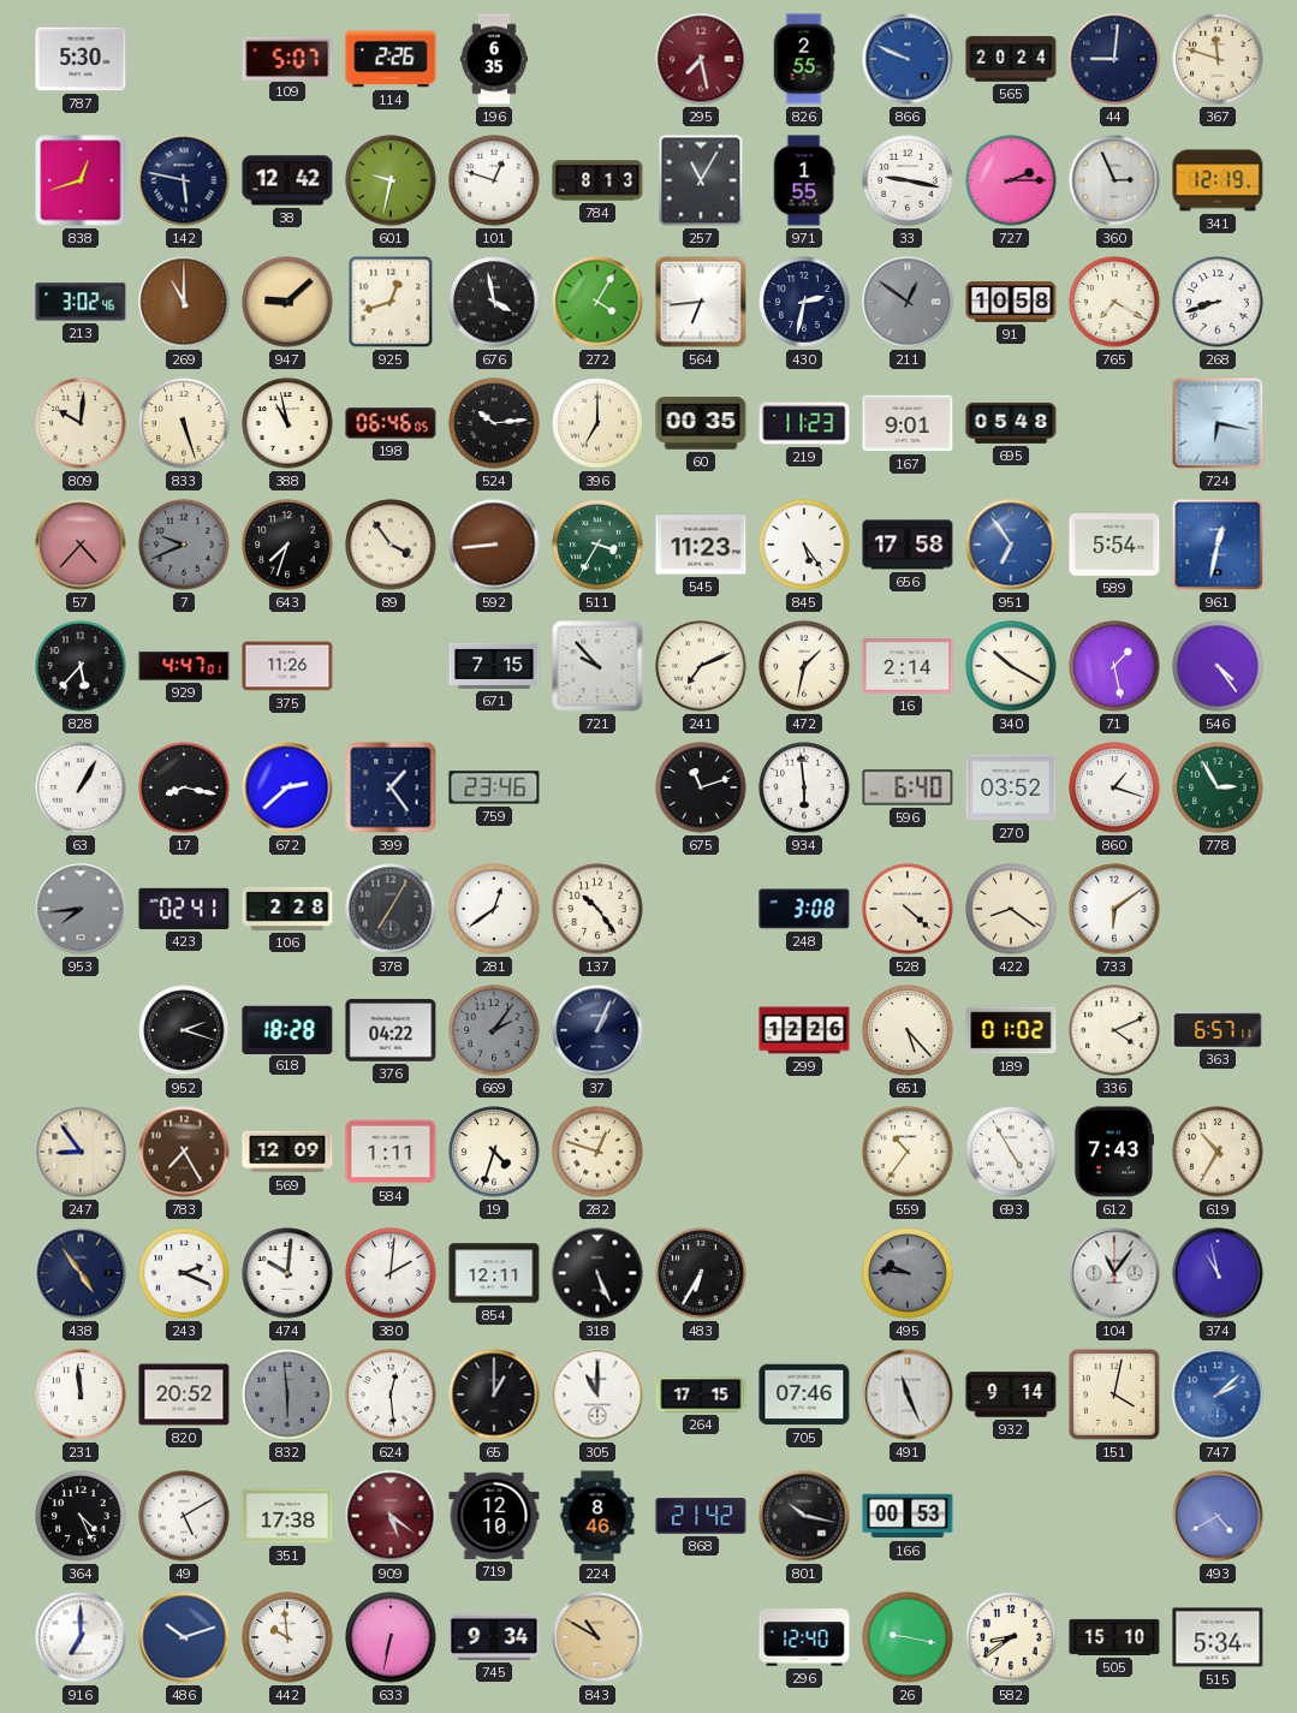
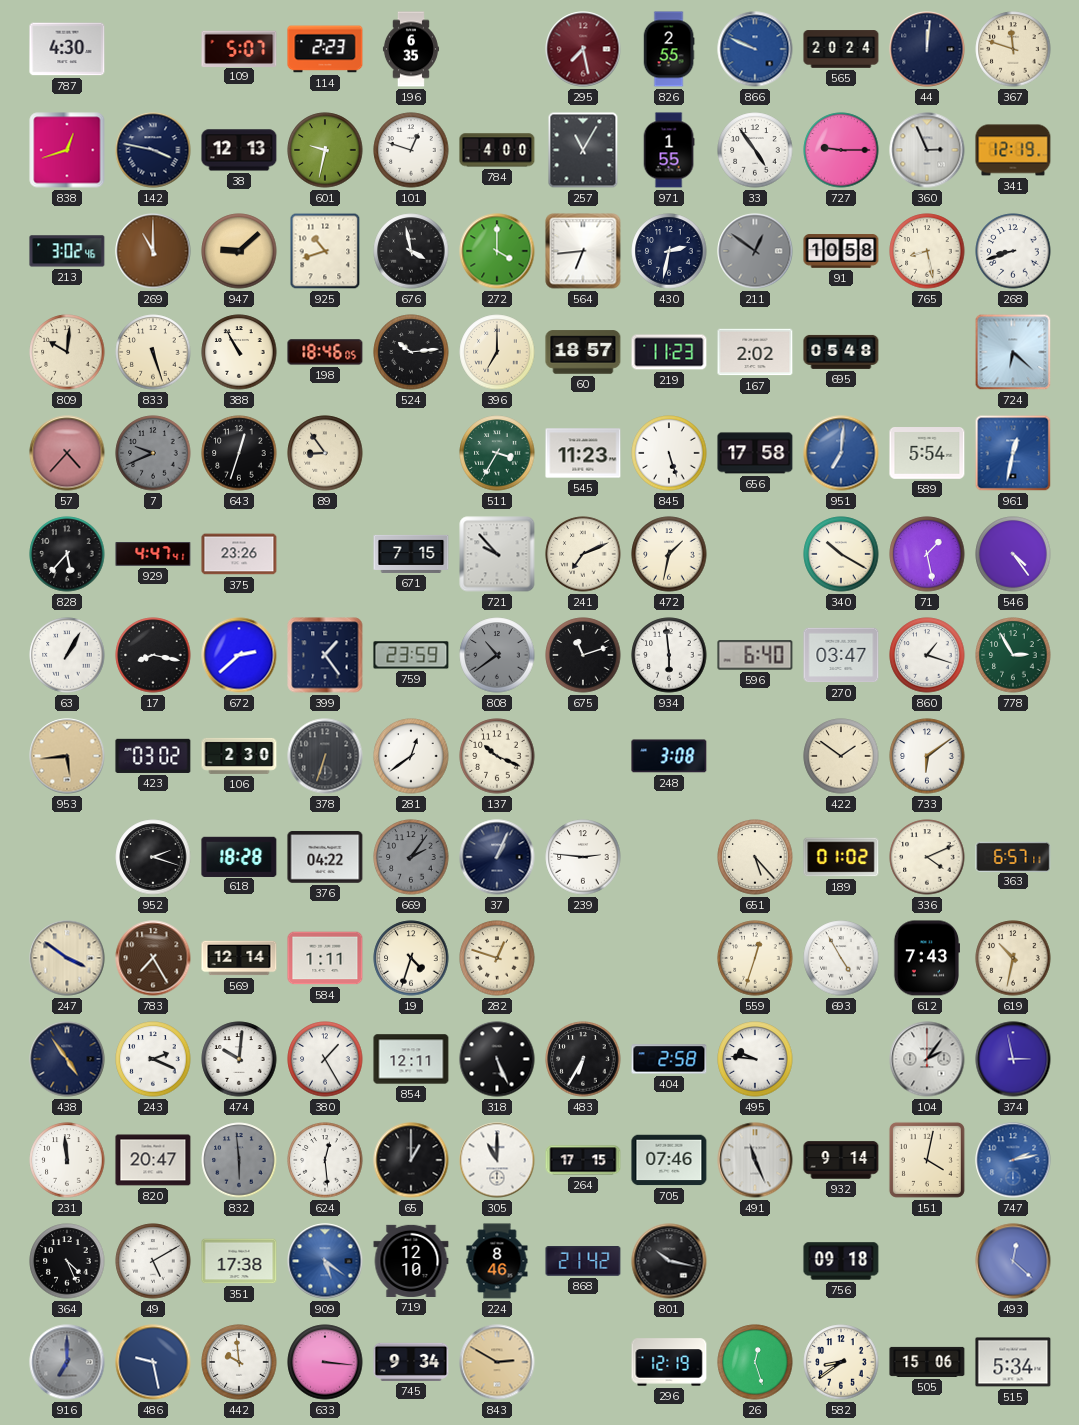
787: 5:30 -> 4:30 (67, 49)
114: 2:26 -> 2:23 (325, 49)
44: 9:01 -> 12:01 (927, 49)
142: 5:47 -> 3:47 (153, 150)
38: 12:42 -> 12:13 (239, 150)
784: 8:13 -> 4:00 (497, 150)
33: 9:17 -> 4:54 (755, 150)
727: 2:15 -> 9:15 (841, 150)
925: 12:42 -> 10:42 (325, 251)
272: 4:05 -> 4:00 (497, 251)
765: 7:20 -> 8:28 (927, 251)
388: 10:58 -> 10:55 (239, 352)
198: 06:46 -> 18:46 (325, 352)
60: 00:35 -> 18:57 (583, 352)
167: 9:01 -> 2:02 (755, 352)
724: 6:17 -> 6:22 (1013, 352)
643: 7:33 -> 12:33 (239, 453)
89: 3:54 -> 8:54 (325, 453)
592: 8:44 -> none (494, 545)
845: 5:24 -> 5:27 (669, 453)
951: 6:54 -> 7:01 (841, 453)
929: 4:47:01 -> 4:47:41 (153, 554)
375: 11:26 -> 23:26 (239, 554)
16: 2:14 -> none (908, 666)
759: 23:46 -> 23:59 (411, 655)
808: none -> 10:39 (497, 655)
270: 03:52 -> 03:47 (841, 655)
953: 7:44 -> 5:44 (67, 756)
953 dial: grey -> champagne (67, 756)
423: 02:41 -> 03:02 (153, 756)
106: 2:28 -> 2:30 (239, 756)
378: 7:05 -> 6:33 (325, 756)
137: 10:24 -> 10:19 (497, 756)
528: 4:22 -> none (908, 909)
422: 8:21 -> 1:51 (841, 756)
239: none -> 2:46 (583, 857)
299: 12:26 -> none (804, 1030)
247: 8:54 -> 3:51 (67, 958)
569: 12:09 -> 12:14 (239, 958)
559: 10:36 -> 12:33 (755, 958)
619: 10:35 -> 10:32 (1013, 958)
380: 2:01 -> 1:25 (325, 1059)
404: none -> 2:58 (669, 1059)
495 dial: grey -> white (755, 1059)
104: 11:06 -> 2:06 (927, 1059)
374: 10:58 -> 2:58 (1013, 1059)
820: 20:52 -> 20:47 (153, 1160)
747: 2:08 -> 2:13 (1013, 1160)
909 dial: burgundy -> blue (325, 1261)
166: 00:53 -> none (908, 1516)
756: none -> 09:18 (841, 1261)
493: 4:40 -> 12:22 (1013, 1261)
916 dial: white -> grey (67, 1362)
486: 10:12 -> 9:28 (153, 1362)
633: 6:32 -> 3:16 (325, 1362)
843: 10:50 -> 2:50 (497, 1362)
296: 12:40 -> 12:19 (669, 1362)
26: 9:17 -> 12:27 (755, 1362)
505: 15:10 -> 15:06 (927, 1362)
